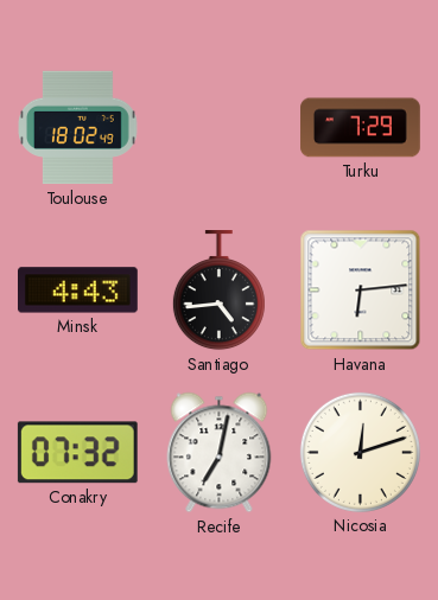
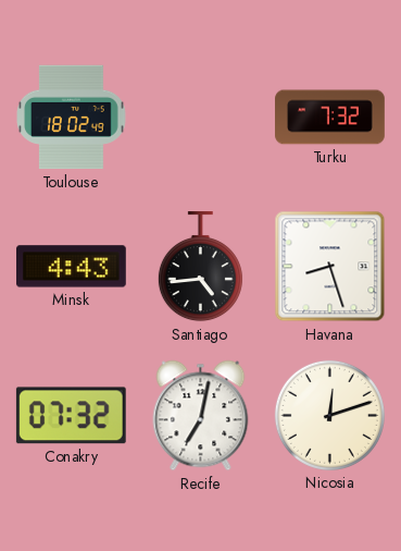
Turku: 7:29 -> 7:32 (330, 118)
Havana: 6:14 -> 8:27 (330, 267)
